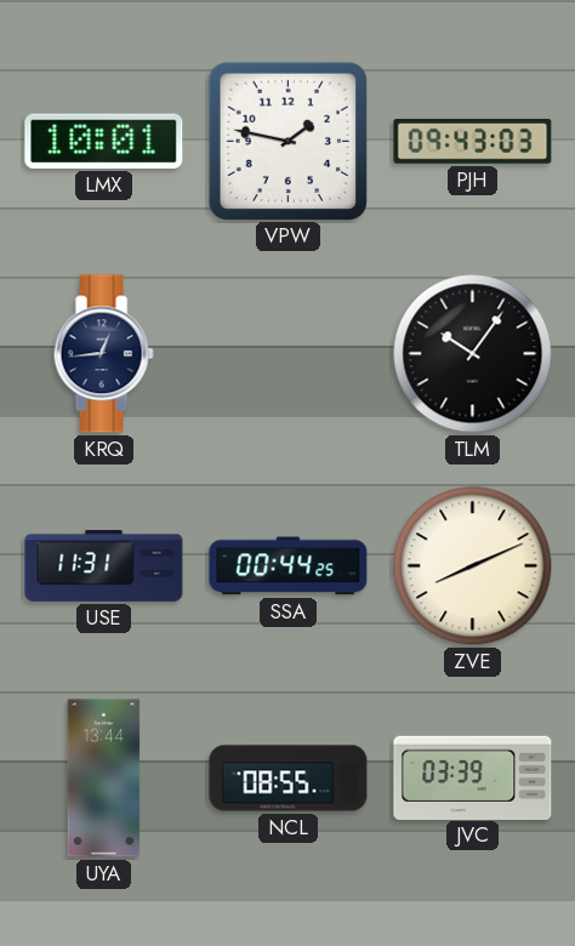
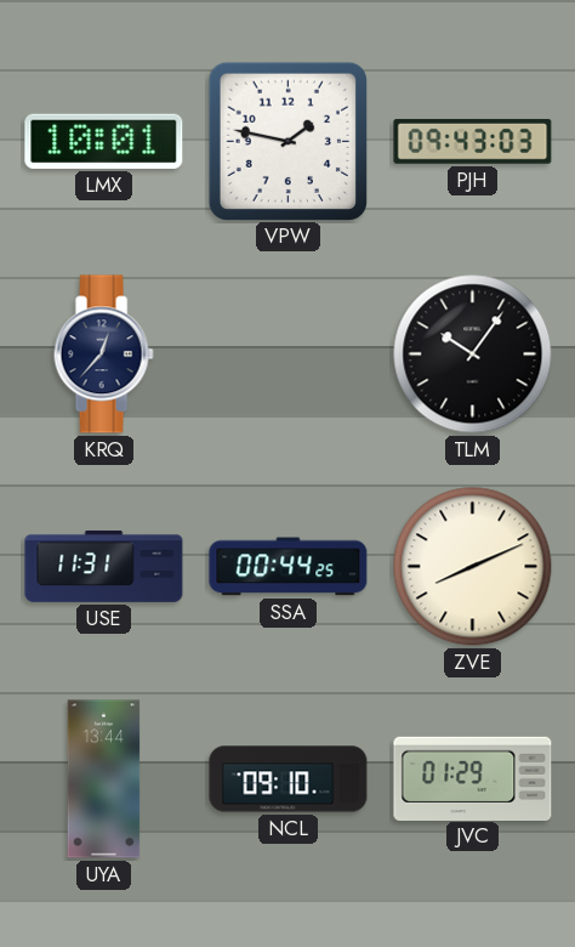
KRQ: 12:44 -> 12:37 (103, 355)
NCL: 08:55 -> 09:10 (289, 779)
JVC: 03:39 -> 01:29 (473, 778)
